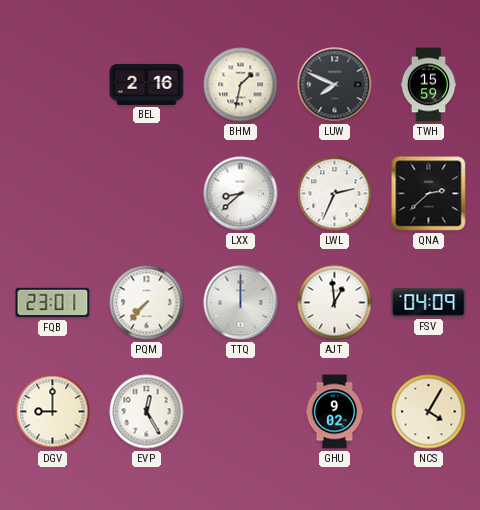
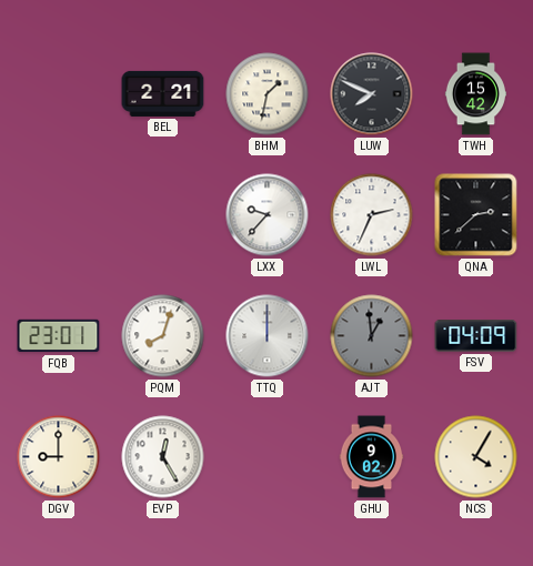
BEL: 2:16 -> 2:21 (163, 93)
TWH: 15:59 -> 15:42 (475, 94)
LXX: 8:38 -> 9:37 (268, 215)
PQM: 7:37 -> 8:03 (163, 336)
AJT dial: white -> grey (372, 336)
